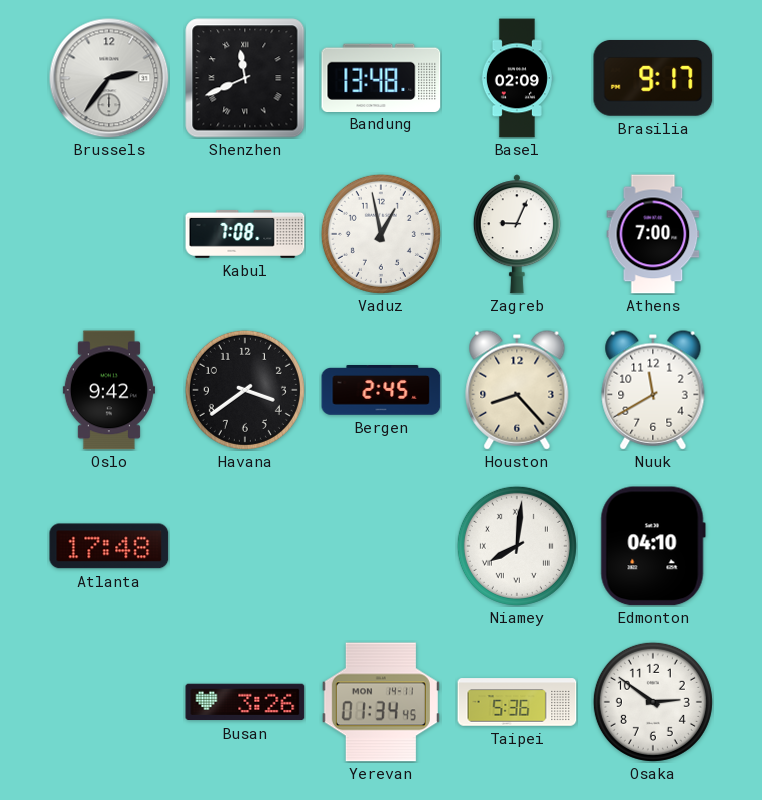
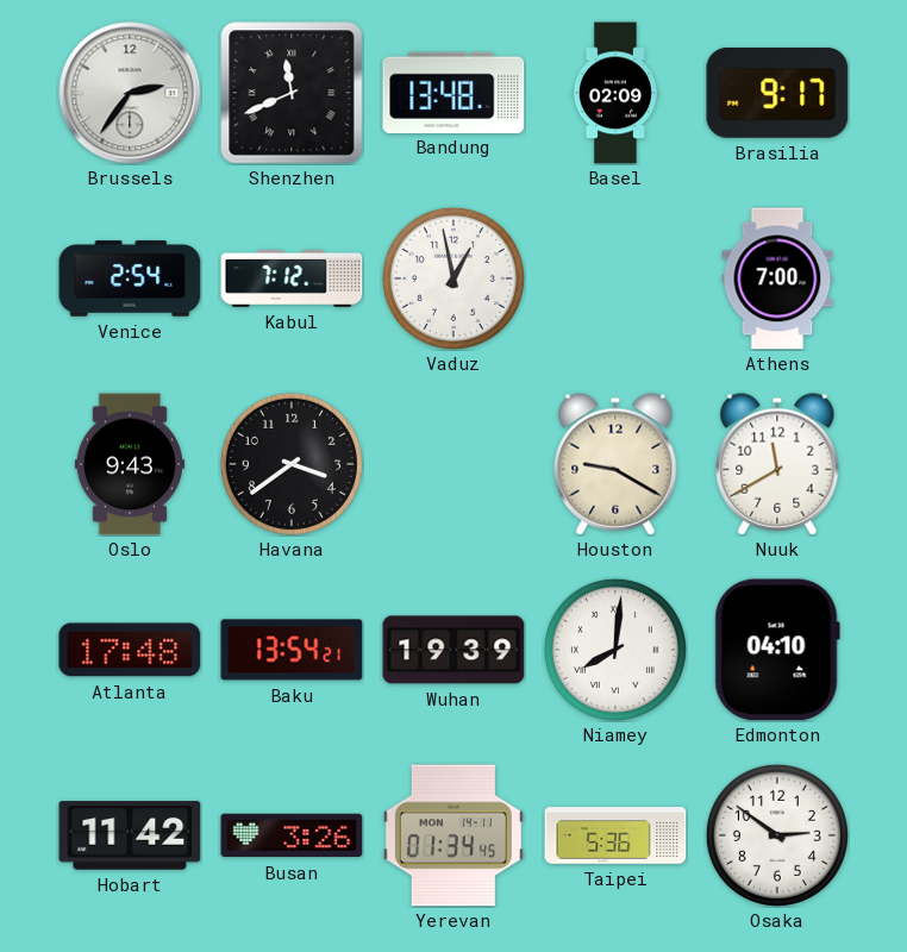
Venice: none -> 2:54 (130, 278)
Kabul: 7:08 -> 7:12 (292, 278)
Zagreb: 9:04 -> none (517, 234)
Oslo: 9:42 -> 9:43 (130, 464)
Bergen: 2:45 -> none (381, 390)
Houston: 8:23 -> 9:20 (615, 464)
Baku: none -> 13:54 (292, 650)
Wuhan: none -> 19:39 (453, 650)
Hobart: none -> 11:42 (130, 835)
